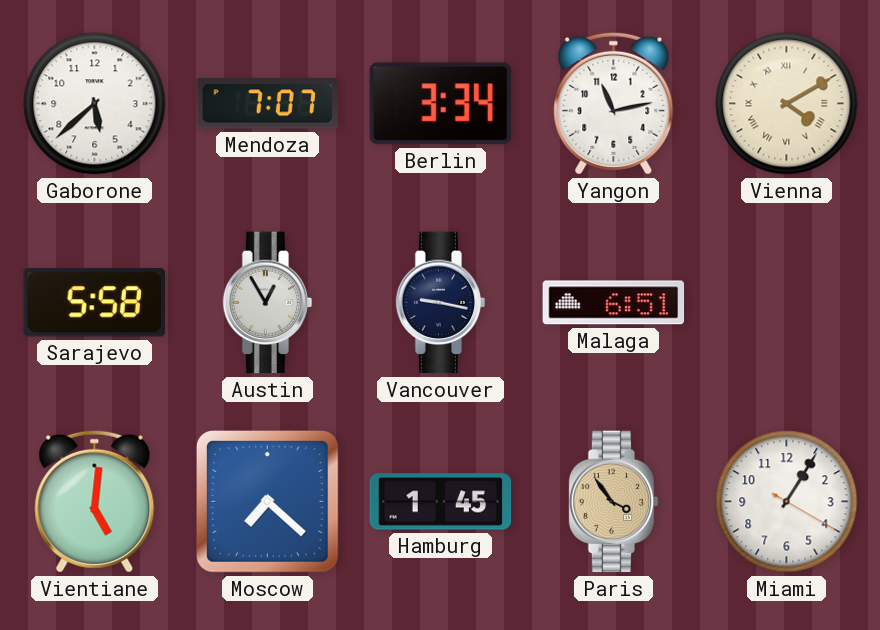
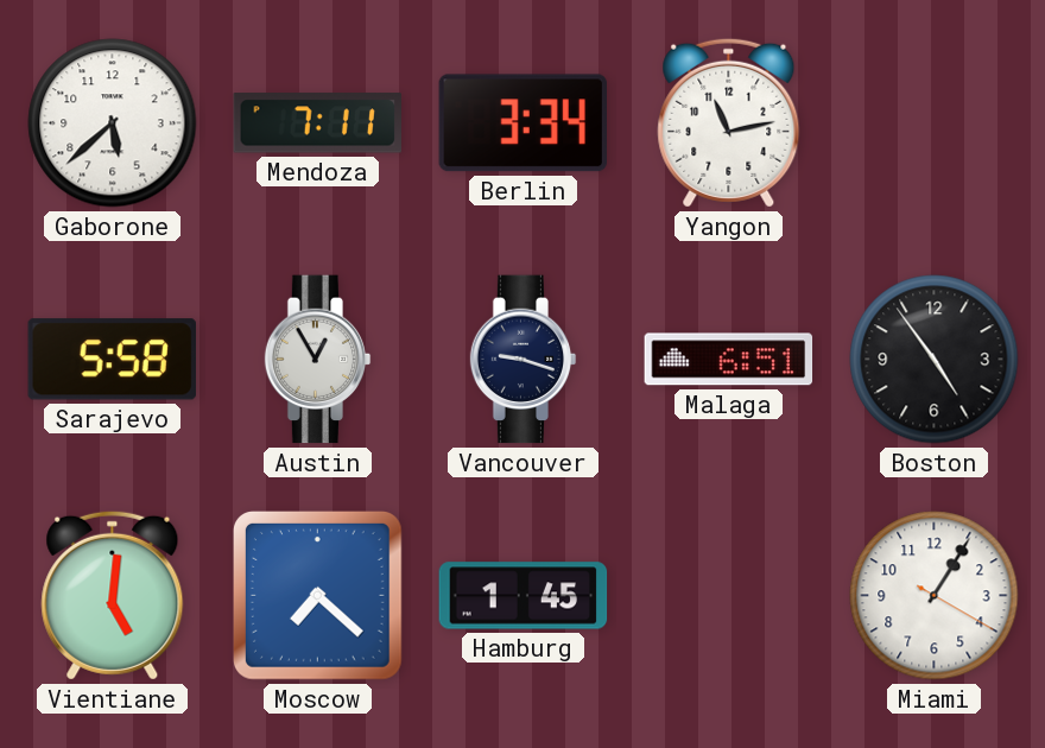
Mendoza: 7:07 -> 7:11 (317, 123)
Vienna: 4:10 -> none (787, 104)
Vancouver: 9:17 -> 9:18 (524, 360)
Boston: none -> 4:54 (935, 360)
Paris: 3:54 -> none (614, 502)
